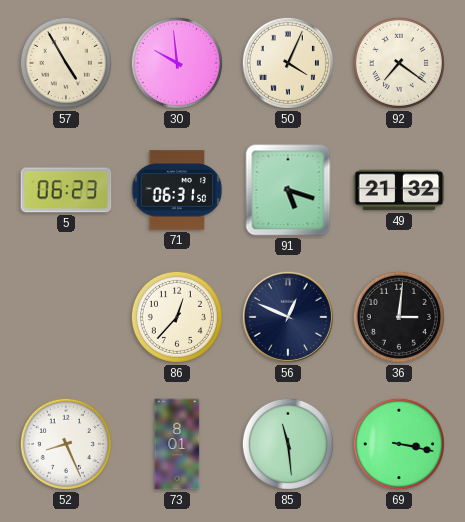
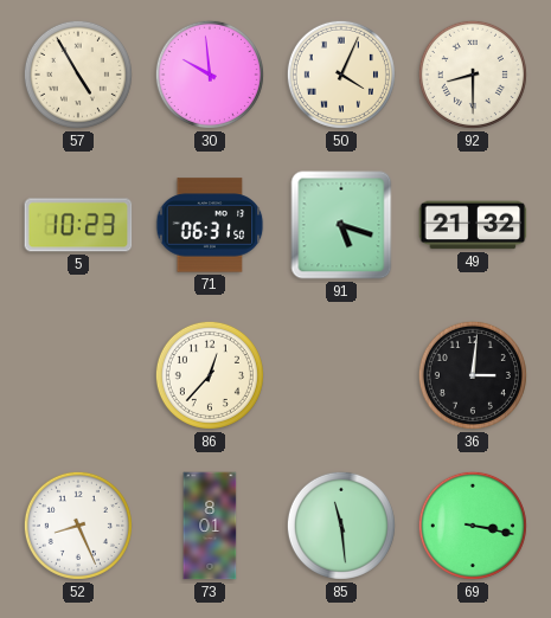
92: 7:21 -> 8:30 (473, 75)
5: 06:23 -> 10:23 (78, 225)
56: 12:49 -> none (288, 317)
